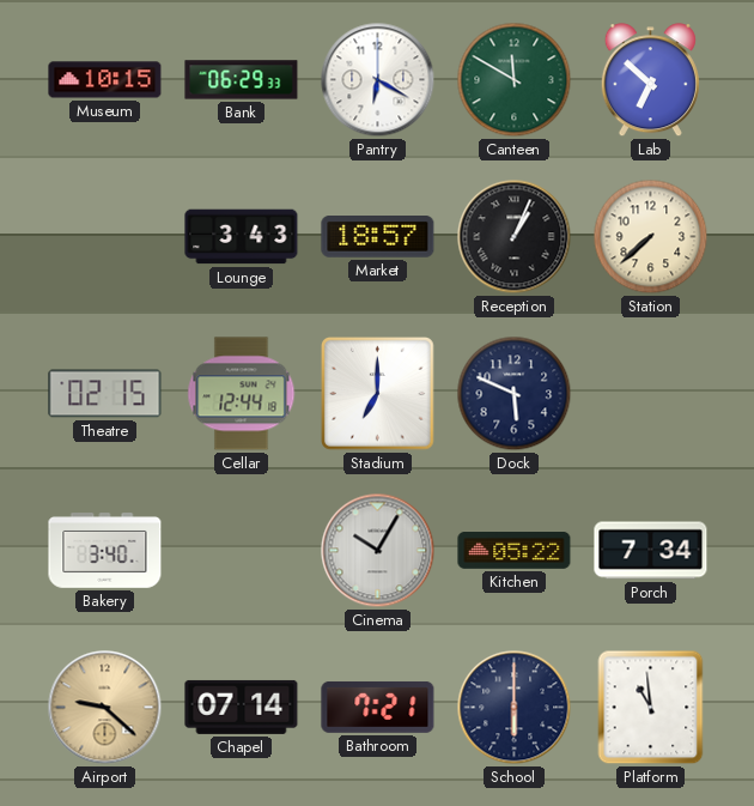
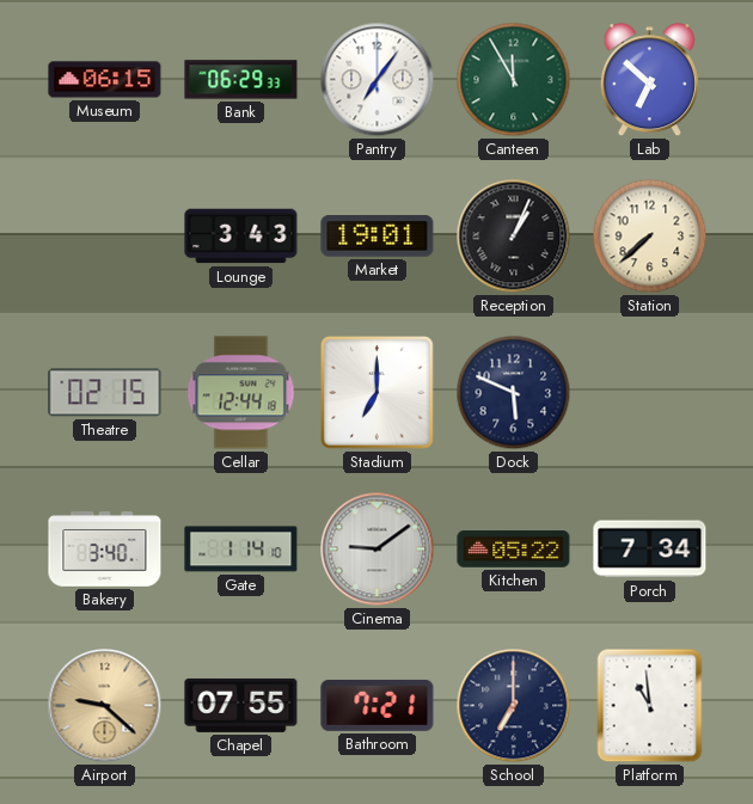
Museum: 10:15 -> 06:15 (105, 80)
Pantry: 6:20 -> 7:06 (378, 80)
Canteen: 11:50 -> 11:55 (514, 80)
Market: 18:57 -> 19:01 (378, 237)
Gate: none -> 1:14 (241, 550)
Cinema: 10:05 -> 9:09 (378, 550)
Chapel: 07:14 -> 07:55 (241, 705)
School: 6:00 -> 7:00 (514, 706)
